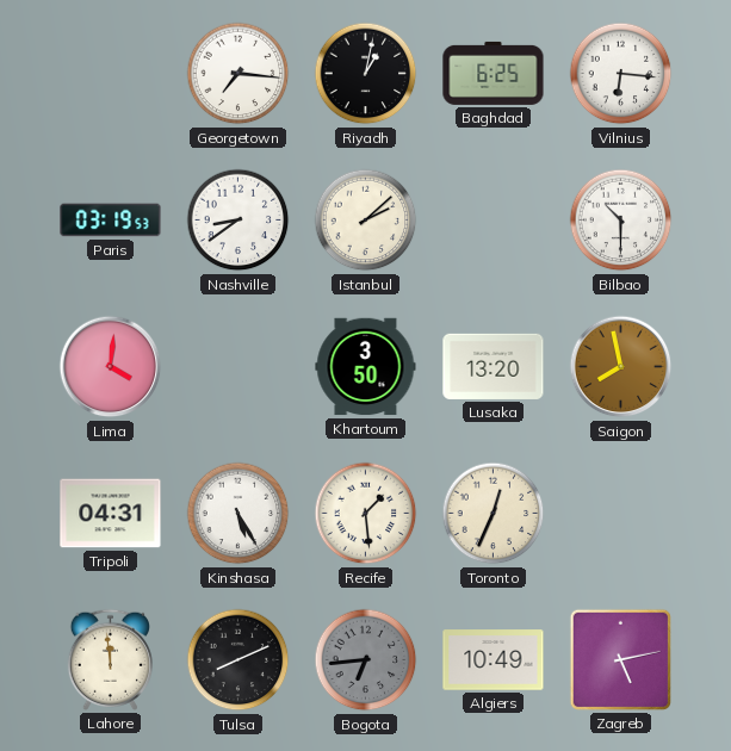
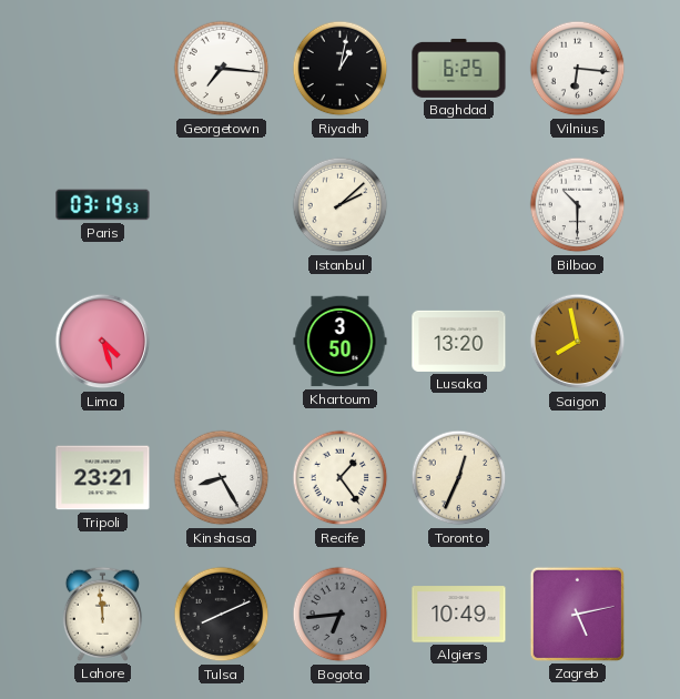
Nashville: 8:39 -> none (238, 221)
Lima: 4:01 -> 4:27 (103, 342)
Tripoli: 04:31 -> 23:21 (103, 478)
Kinshasa: 5:25 -> 8:25 (222, 478)
Recife: 1:29 -> 1:24 (341, 478)
